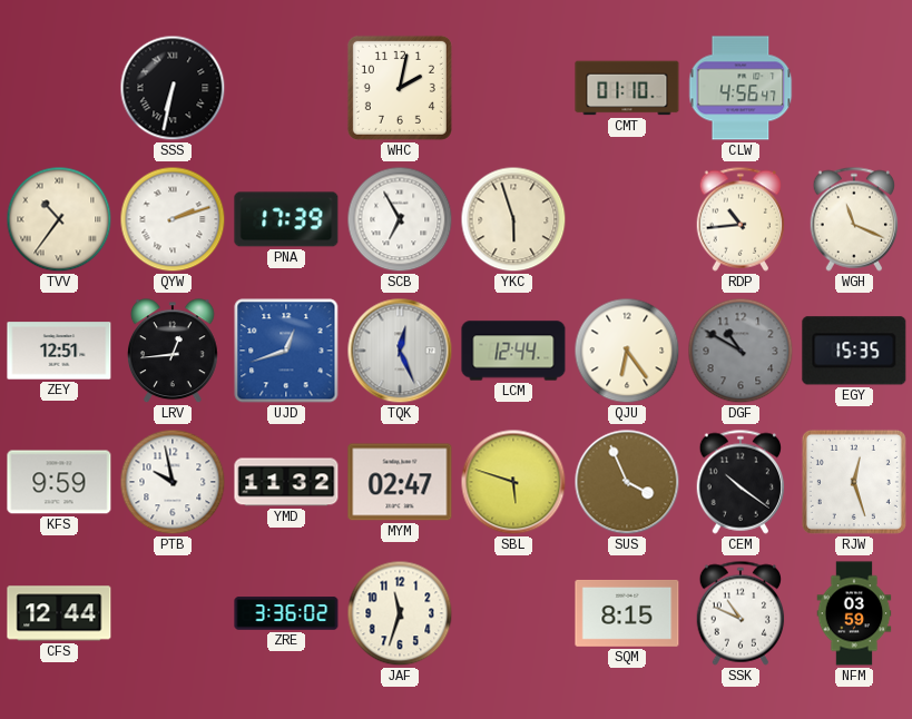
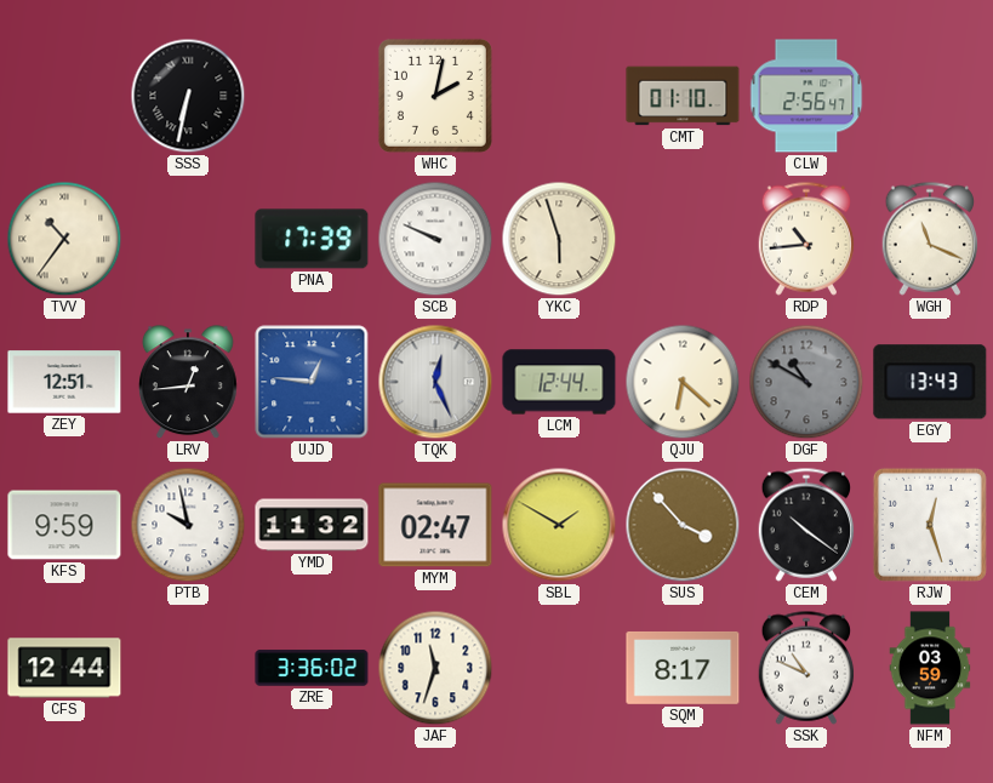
CLW: 4:56 -> 2:56 (806, 96)
QYW: 2:12 -> none (173, 219)
SCB: 6:55 -> 9:49 (435, 239)
UJD: 12:42 -> 12:46 (312, 382)
QJU: 6:24 -> 6:22 (683, 382)
EGY: 15:35 -> 13:43 (930, 382)
SBL: 5:48 -> 1:50 (559, 525)
SUS: 3:56 -> 3:53 (683, 525)
SQM: 8:15 -> 8:17 (683, 668)
